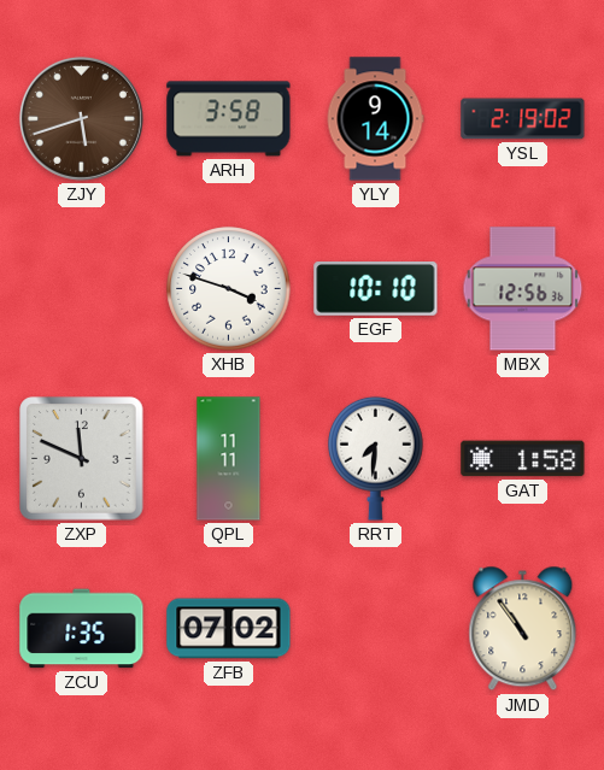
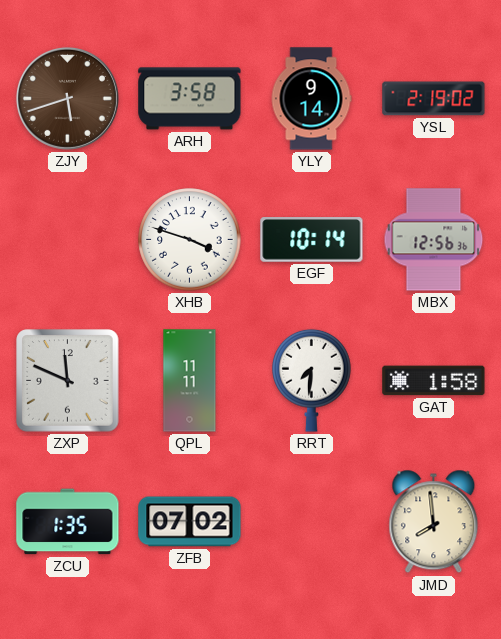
EGF: 10:10 -> 10:14 (312, 240)
JMD: 10:54 -> 7:59 (434, 522)
